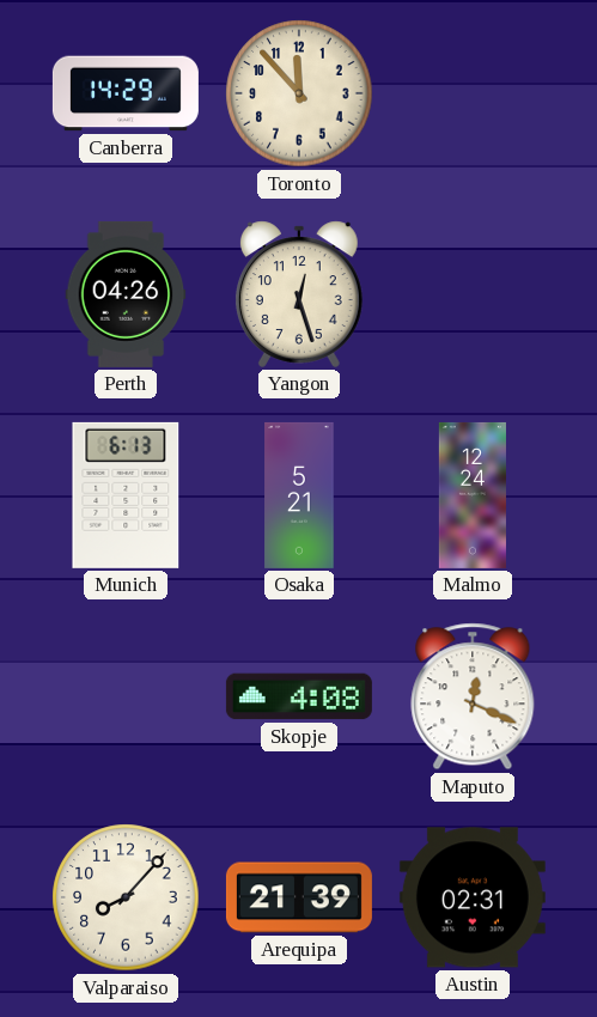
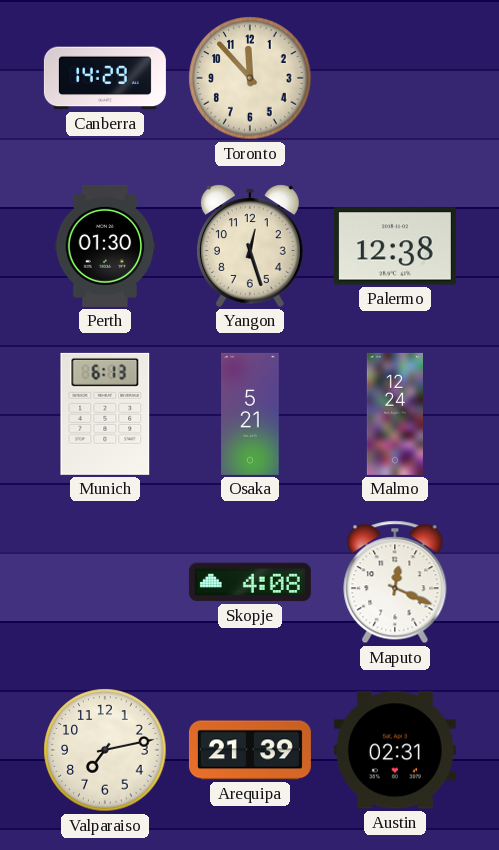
Perth: 04:26 -> 01:30 (105, 246)
Palermo: none -> 12:38 (395, 246)
Valparaiso: 8:07 -> 7:13 (105, 750)
